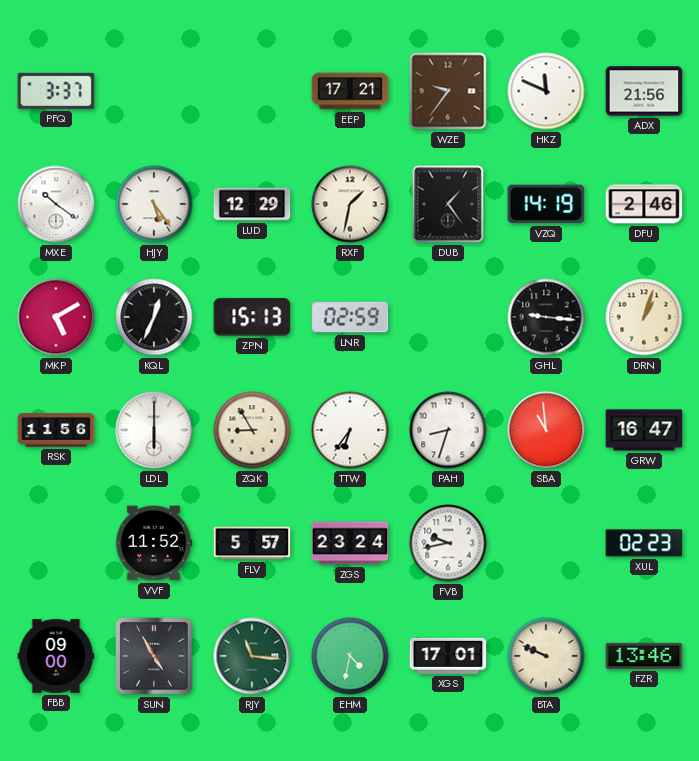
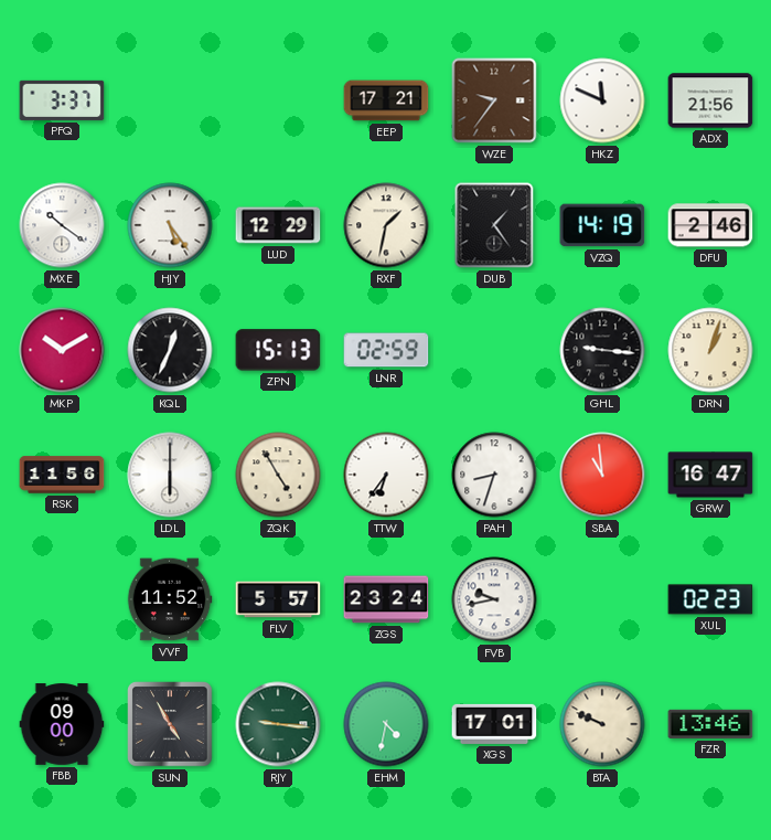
MKP: 5:10 -> 10:10 (62, 350)
ZQK: 8:55 -> 4:55 (278, 475)
RJY: 11:16 -> 9:16 (278, 724)
